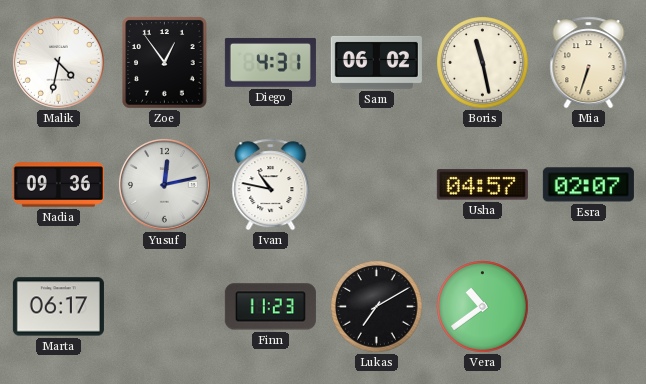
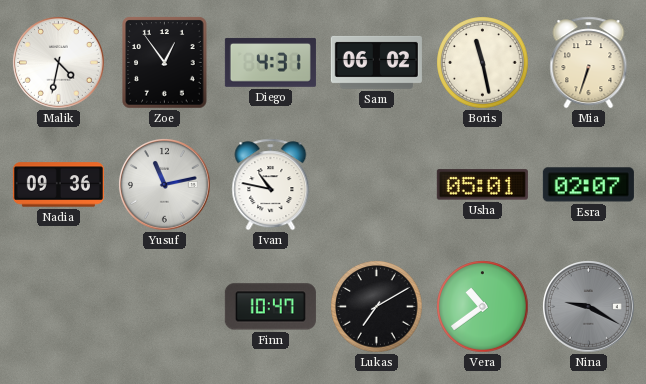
Yusuf: 12:13 -> 11:13 (165, 185)
Usha: 04:57 -> 05:01 (482, 185)
Marta: 06:17 -> none (58, 307)
Finn: 11:23 -> 10:47 (270, 307)
Nina: none -> 9:20 (589, 307)
